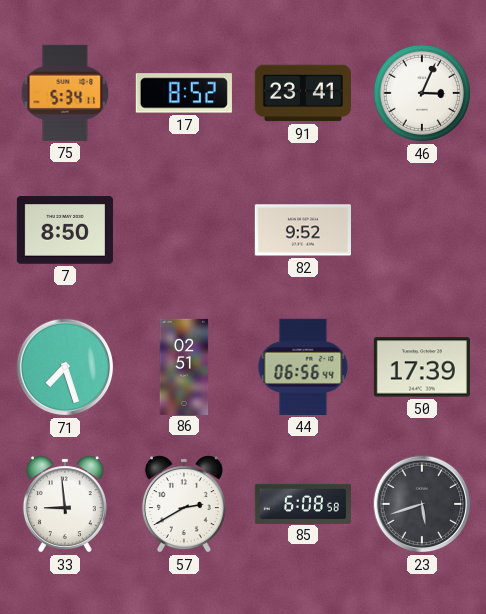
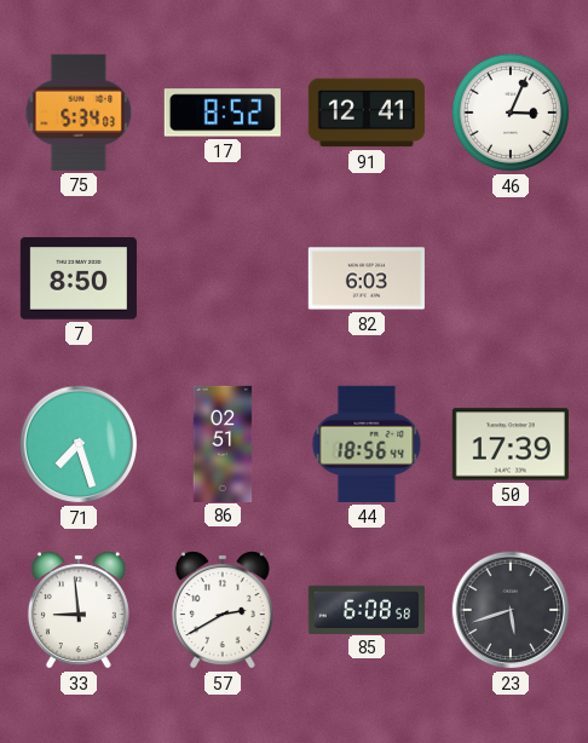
75: 5:34:11 -> 5:34:03 (79, 113)
91: 23:41 -> 12:41 (367, 113)
82: 9:52 -> 6:03 (367, 278)
44: 06:56 -> 18:56 (367, 444)
